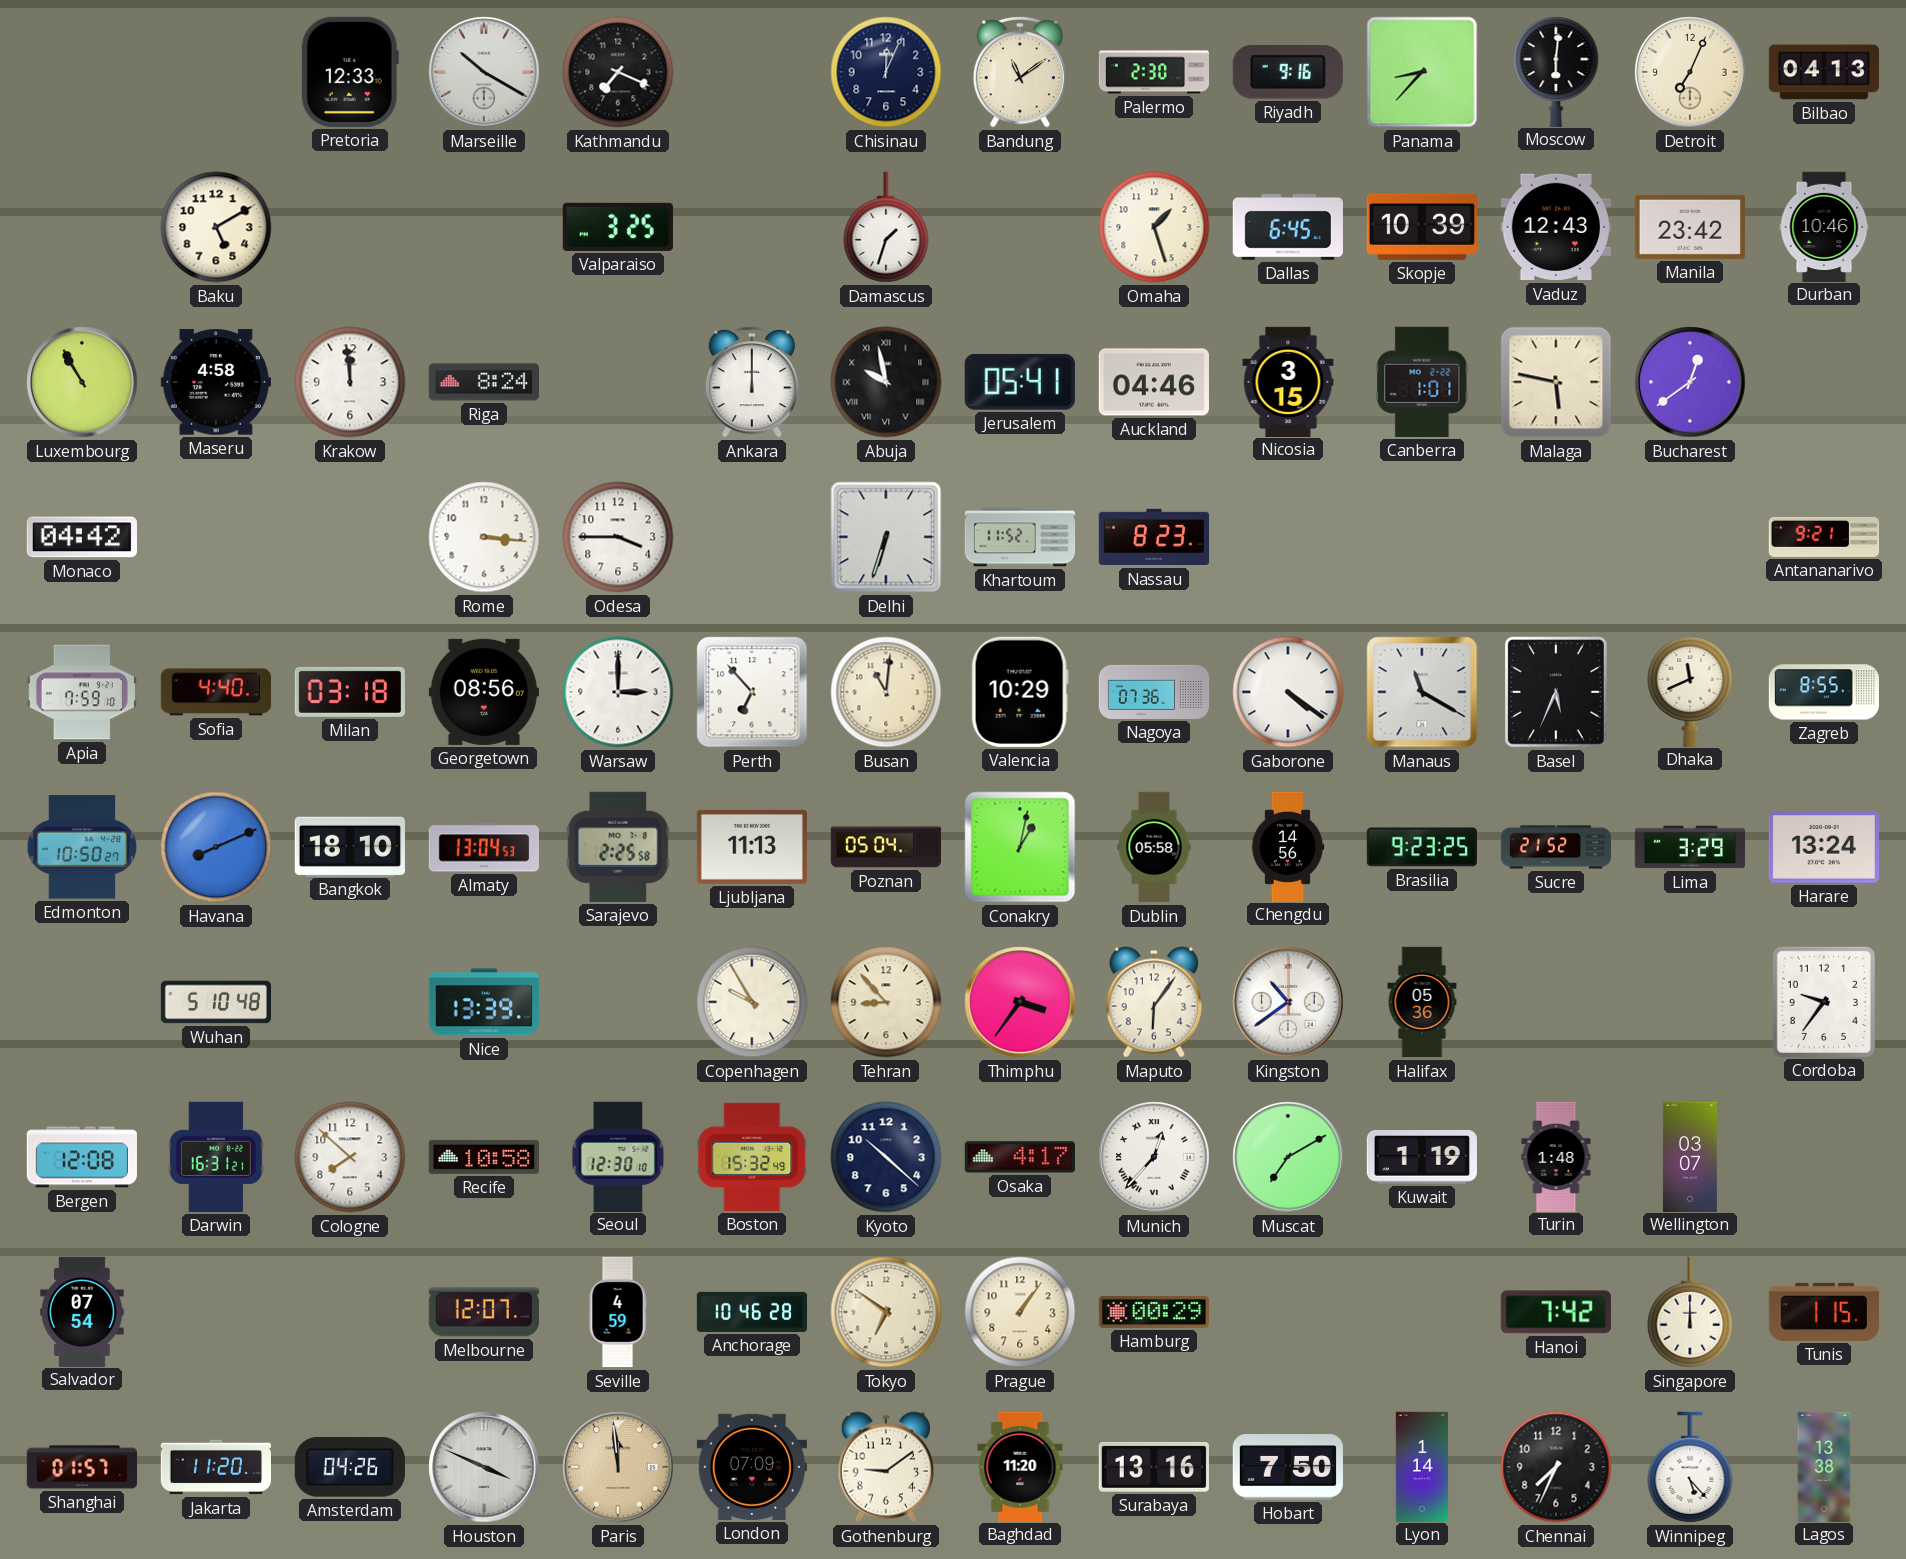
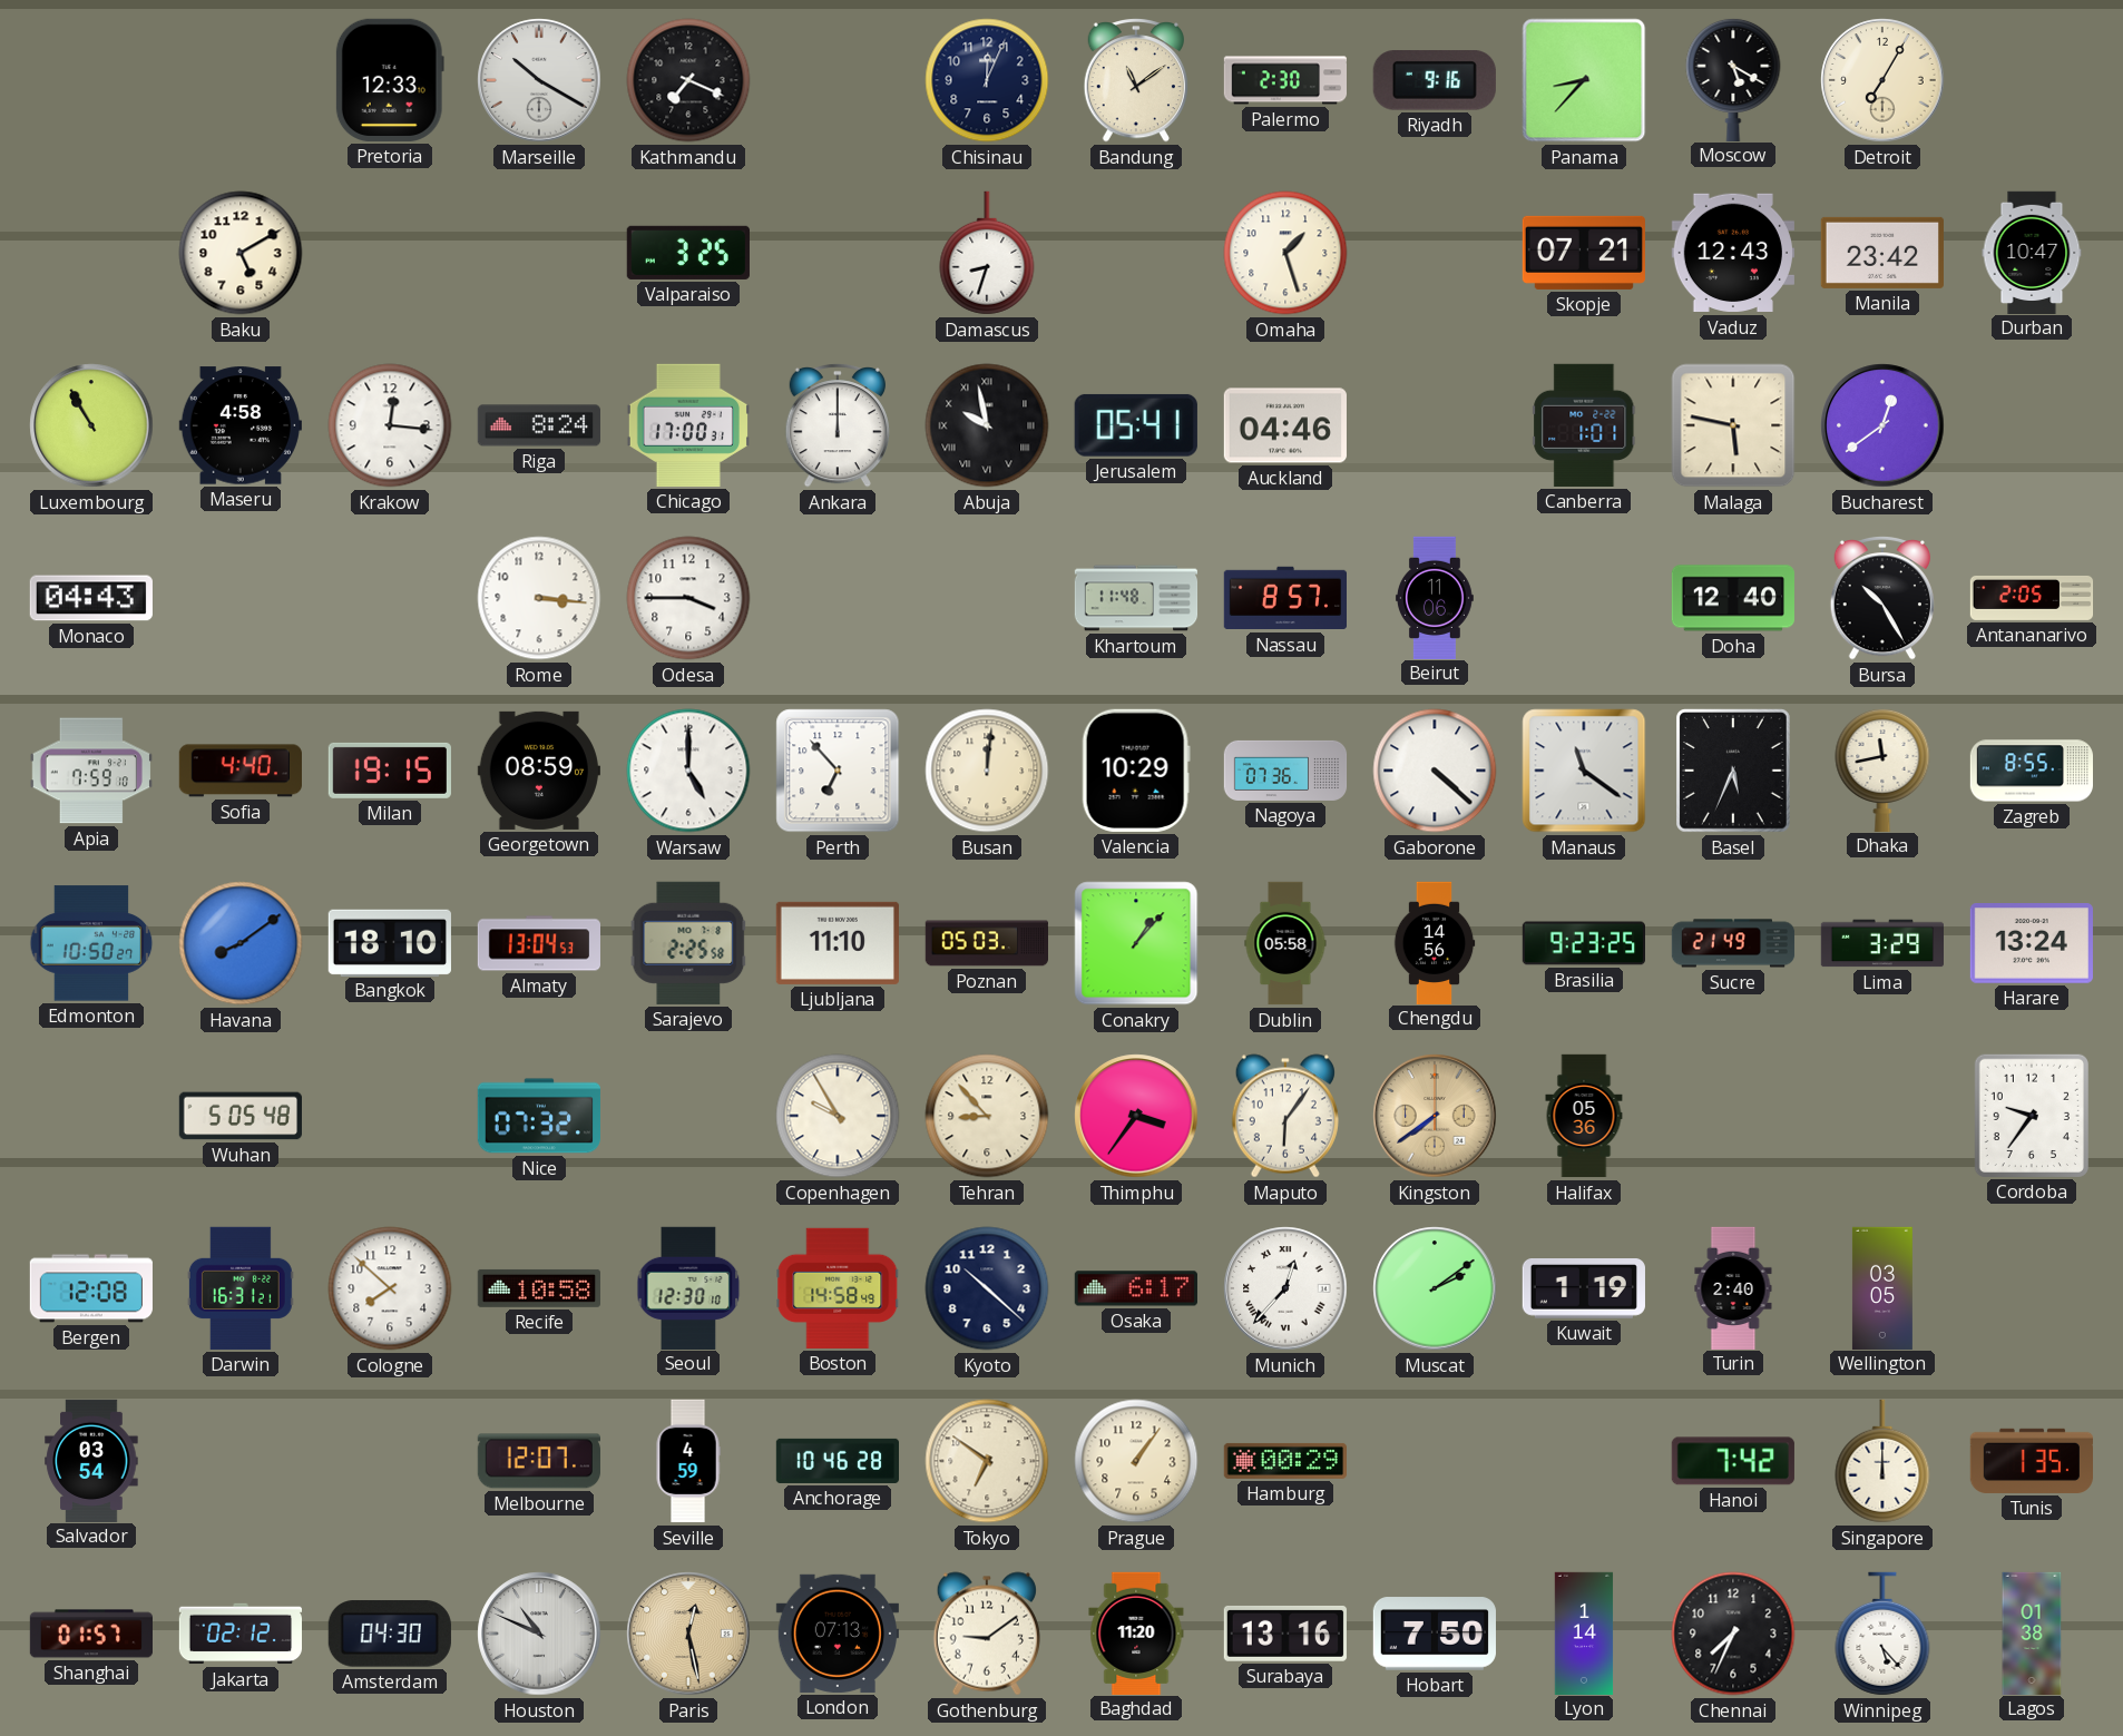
Moscow: 6:01 -> 5:20 (1733, 79)
Detroit: 7:04 -> 7:05 (1882, 80)
Bilbao: 04:13 -> none (1823, 72)
Damascus: 1:33 -> 8:33 (987, 253)
Dallas: 6:45 -> none (1288, 227)
Skopje: 10:39 -> 07:21 (1584, 253)
Durban: 10:46 -> 10:47 (2032, 252)
Krakow: 11:59 -> 12:16 (390, 425)
Chicago: none -> 17:00 (688, 425)
Nicosia: 3:15 -> none (1288, 381)
Monaco: 04:42 -> 04:43 (91, 598)
Delhi: 6:33 -> none (886, 537)
Khartoum: 11:52 -> 11:48 (1136, 598)
Nassau: 8:23 -> 8:57 (1284, 598)
Beirut: none -> 11:06 (1435, 597)
Doha: none -> 12:40 (1733, 598)
Bursa: none -> 10:25 (1882, 598)
Antananarivo: 9:21 -> 2:05 (2032, 598)
Milan: 03:18 -> 19:15 (390, 771)
Georgetown: 08:56 -> 08:59 (539, 771)
Warsaw: 3:00 -> 5:00 (688, 771)
Busan: 11:01 -> 12:01 (987, 771)
Gaborone: 4:21 -> 4:22 (1435, 771)
Manaus: 11:20 -> 11:21 (1584, 771)
Dhaka: 11:41 -> 11:43 (1882, 769)
Havana: 8:11 -> 8:09 (241, 943)
Ljubljana: 11:13 -> 11:10 (838, 943)
Poznan: 05:04 -> 05:03 (986, 943)
Conakry: 1:02 -> 1:07 (1136, 943)
Sucre: 21:52 -> 21:49 (1733, 943)
Wuhan: 5:10 -> 5:05 (239, 1116)
Nice: 13:39 -> 07:32 (539, 1116)
Kingston: 10:39 -> 7:39 (1435, 1116)
Kingston dial: white -> champagne (1435, 1116)
Boston: 15:32 -> 14:58 (838, 1288)
Osaka: 4:17 -> 6:17 (1135, 1288)
Muscat: 7:10 -> 2:09 (1435, 1288)
Turin: 1:48 -> 2:40 (1733, 1287)
Wellington: 03:07 -> 03:05 (1882, 1287)
Salvador: 07:54 -> 03:54 (91, 1460)
Tunis: 1:15 -> 1:35 (2031, 1461)
Jakarta: 11:20 -> 02:12 (241, 1634)
Amsterdam: 04:26 -> 04:30 (390, 1634)
Houston: 3:49 -> 10:49 (539, 1634)
Paris: 11:59 -> 12:28 (688, 1634)
London: 07:09 -> 07:13 (838, 1634)
Lagos: 13:38 -> 01:38 (2032, 1632)
